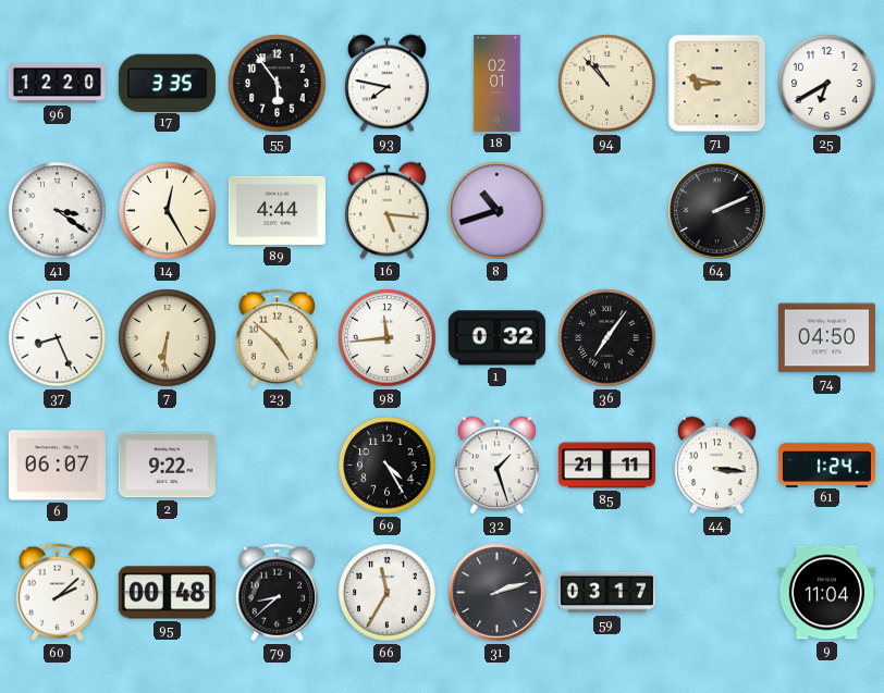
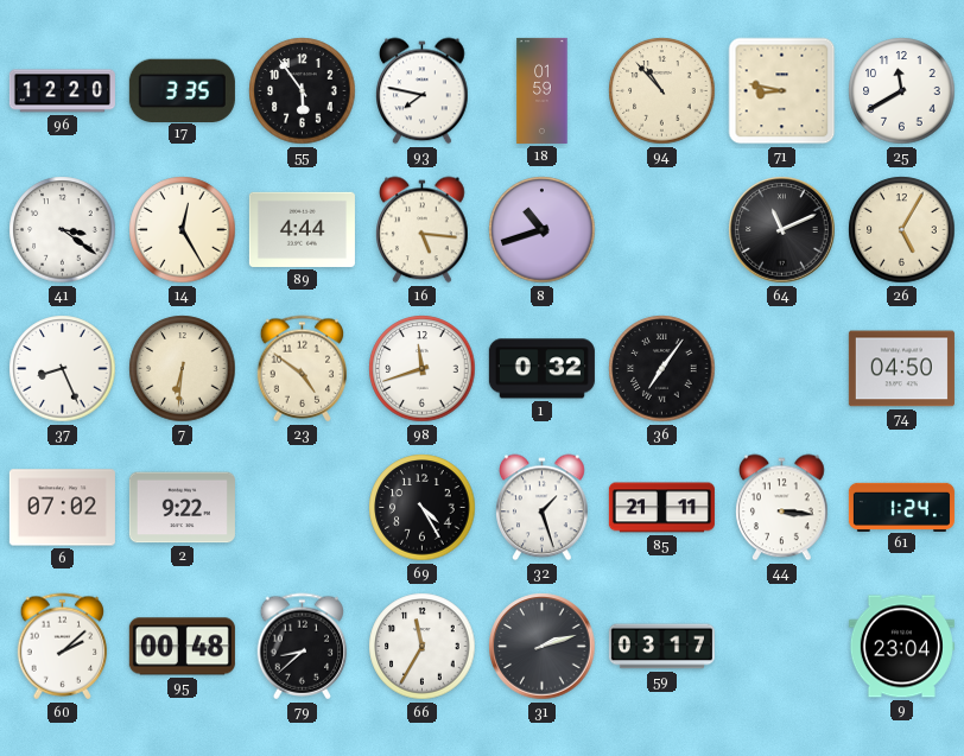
18: 02:01 -> 01:59 (543, 90)
25: 6:40 -> 11:40 (902, 91)
64: 2:11 -> 11:11 (782, 230)
26: none -> 5:05 (902, 230)
23: 4:52 -> 4:51 (303, 369)
98: 11:44 -> 11:42 (423, 369)
6: 06:07 -> 07:02 (62, 508)
9: 11:04 -> 23:04 (901, 647)
